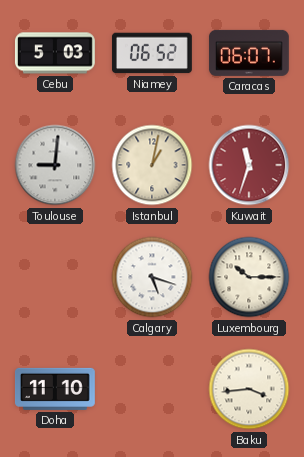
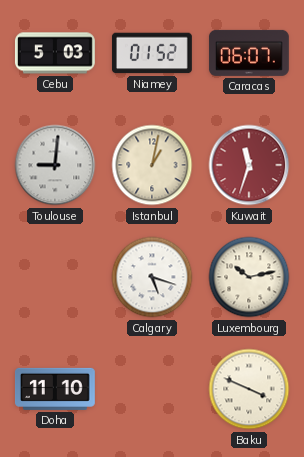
Niamey: 06:52 -> 01:52 (152, 53)
Luxembourg: 10:15 -> 10:13 (249, 277)
Baku: 3:44 -> 3:49 (249, 389)
